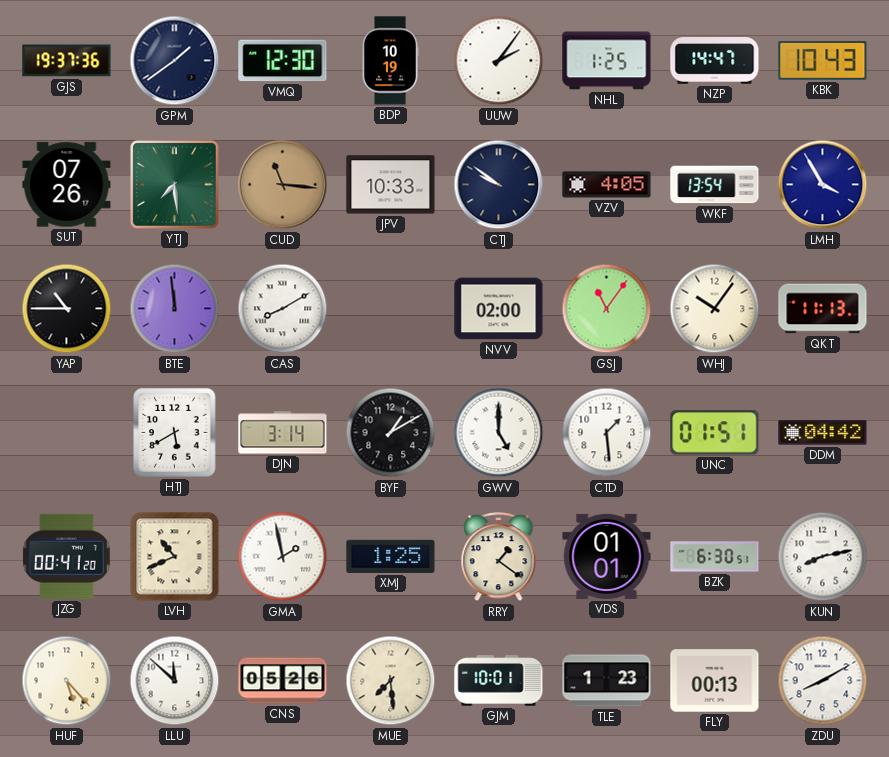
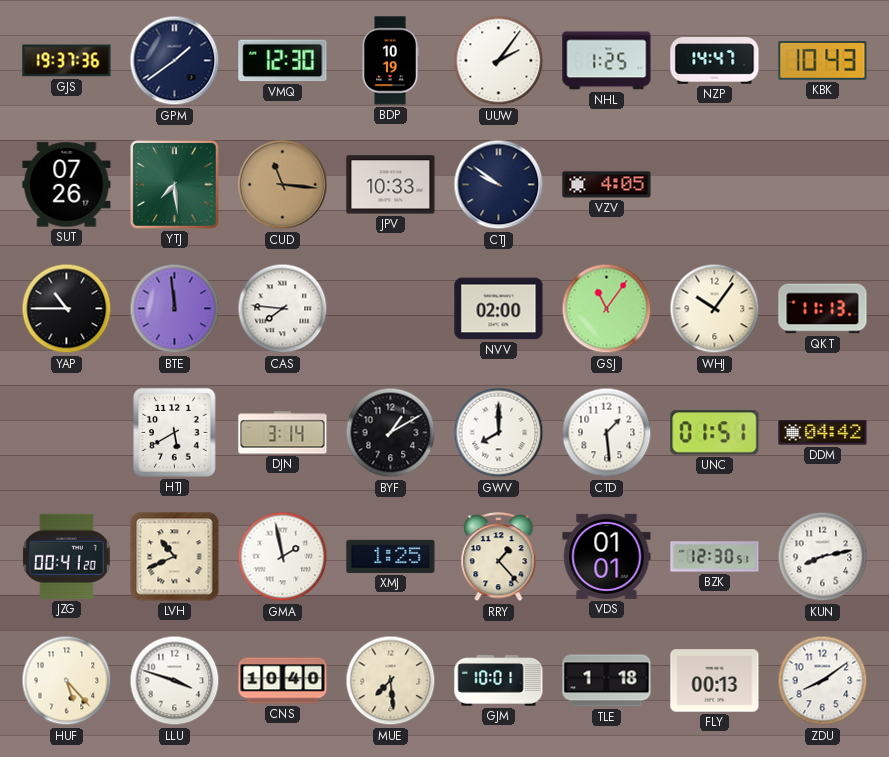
WKF: 13:54 -> none (715, 185)
LMH: 3:55 -> none (823, 185)
CAS: 8:10 -> 7:46 (283, 309)
GWV: 5:00 -> 8:00 (499, 433)
RRY: 1:21 -> 1:23 (499, 557)
BZK: 6:30 -> 12:30 (715, 557)
LLU: 11:52 -> 3:48 (175, 681)
CNS: 05:26 -> 10:40 (283, 681)
TLE: 1:23 -> 1:18 (607, 681)
ZDU: 8:10 -> 8:09 (823, 681)
